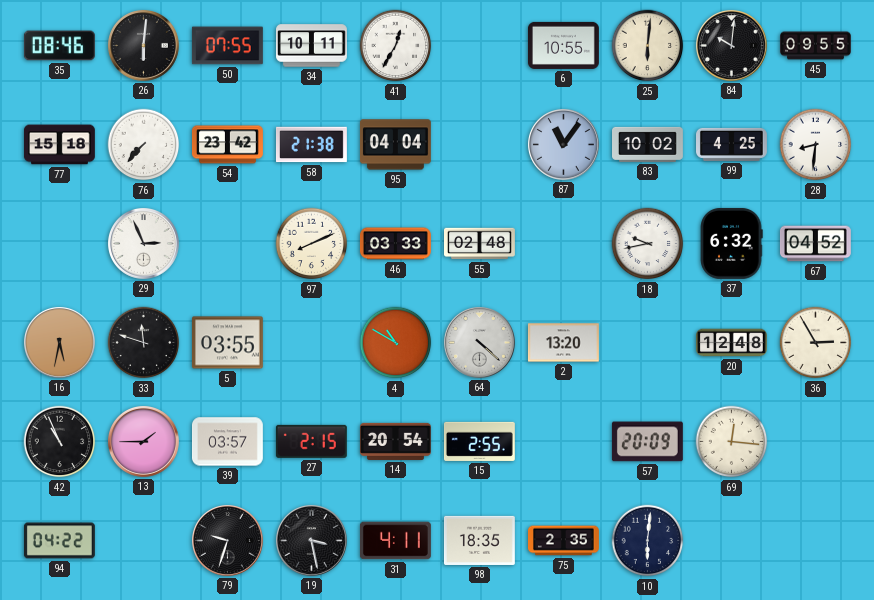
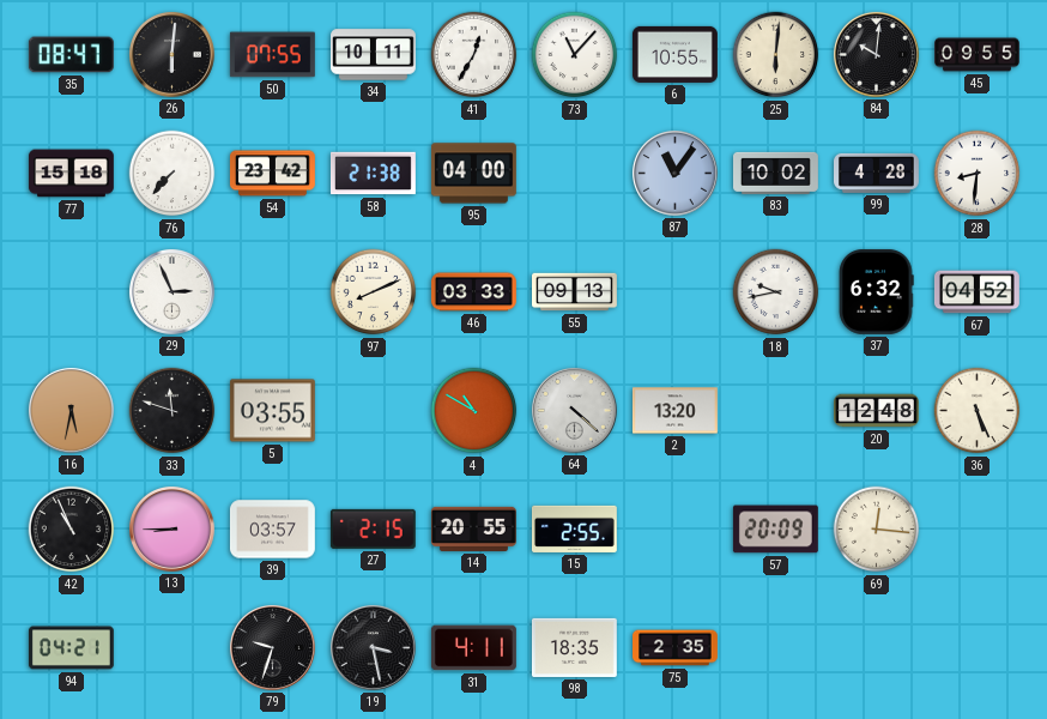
35: 08:46 -> 08:47 (71, 55)
73: none -> 11:07 (575, 55)
95: 04:04 -> 04:00 (473, 174)
99: 4:25 -> 4:28 (877, 173)
55: 02:48 -> 09:13 (575, 292)
36: 2:55 -> 5:26 (978, 411)
13: 1:45 -> 8:45 (171, 528)
14: 20:54 -> 20:55 (473, 528)
94: 04:22 -> 04:21 (71, 648)
10: 6:01 -> none (648, 541)
